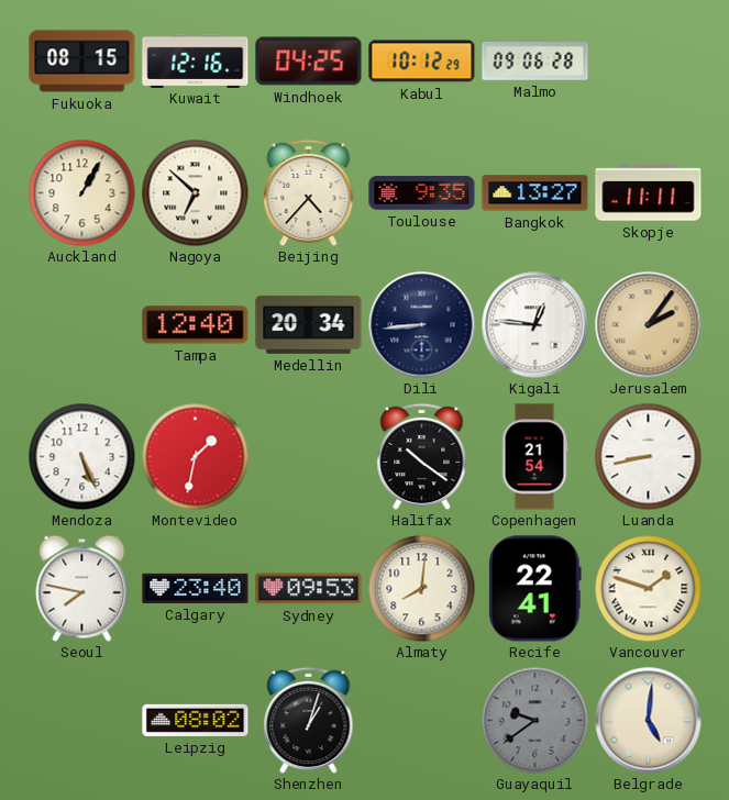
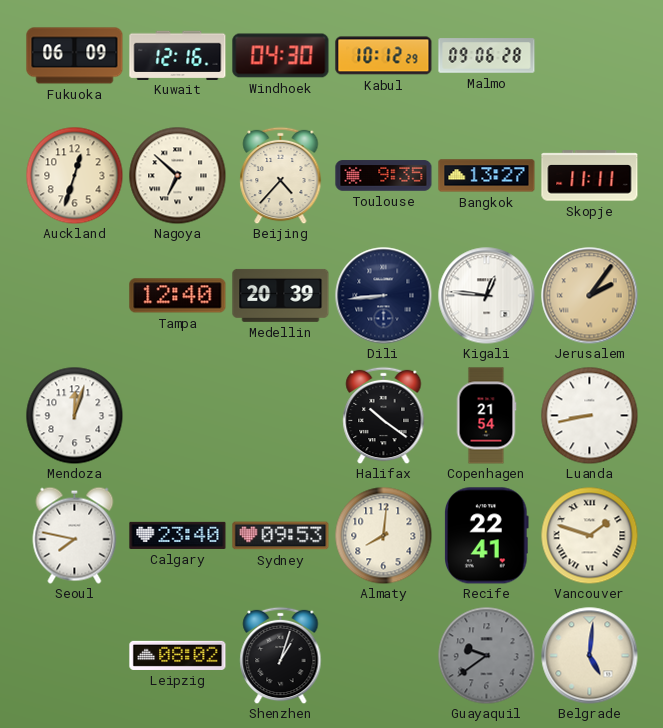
Fukuoka: 08:15 -> 06:09 (75, 56)
Windhoek: 04:25 -> 04:30 (281, 56)
Auckland: 1:05 -> 12:33 (74, 175)
Medellin: 20:34 -> 20:39 (281, 295)
Mendoza: 5:26 -> 12:03 (74, 415)
Montevideo: 1:32 -> none (195, 456)
